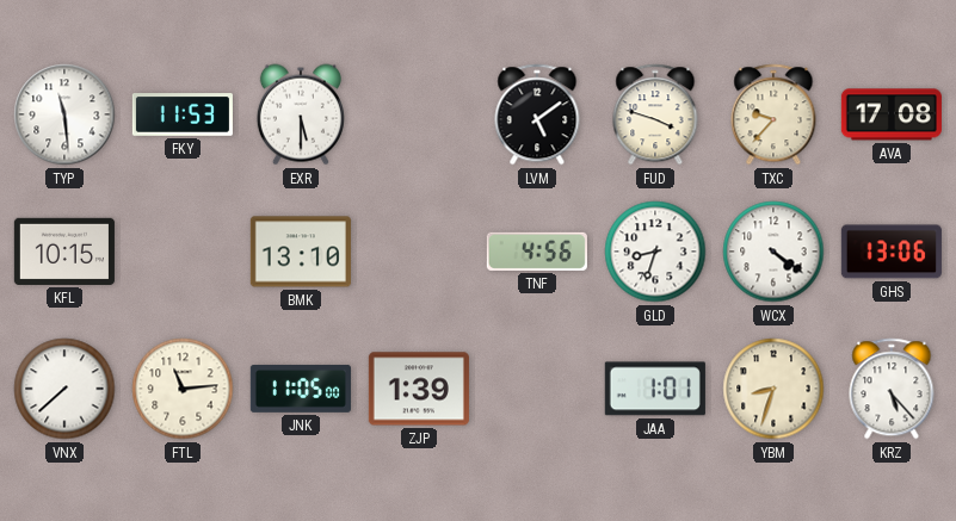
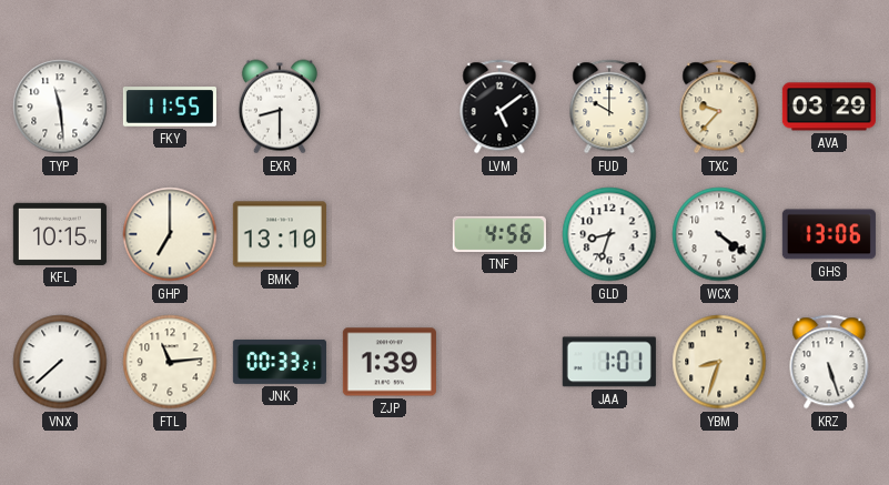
FKY: 11:53 -> 11:55 (170, 107)
EXR: 5:30 -> 8:30 (280, 107)
FUD: 3:48 -> 10:00 (609, 107)
AVA: 17:08 -> 03:29 (829, 107)
GHP: none -> 7:00 (170, 234)
JNK: 11:05 -> 00:33 (280, 362)
KRZ: 5:23 -> 5:27 (829, 362)
